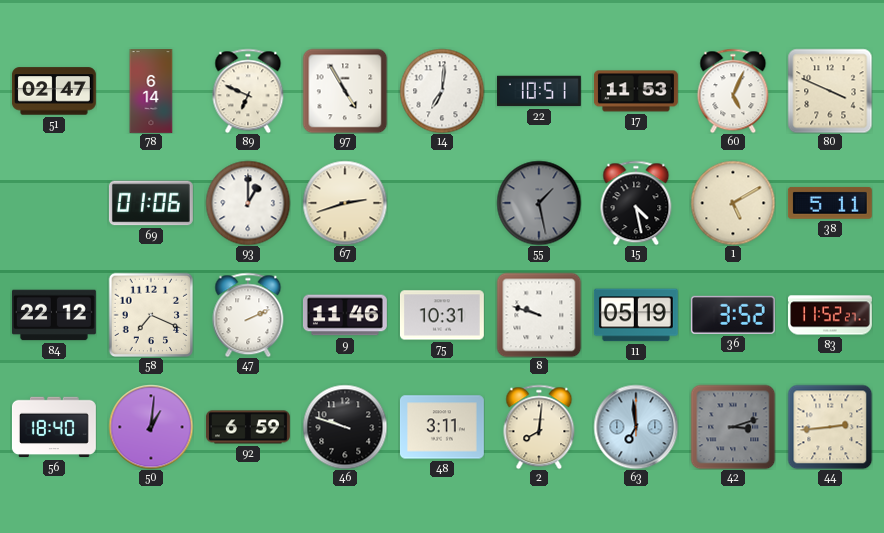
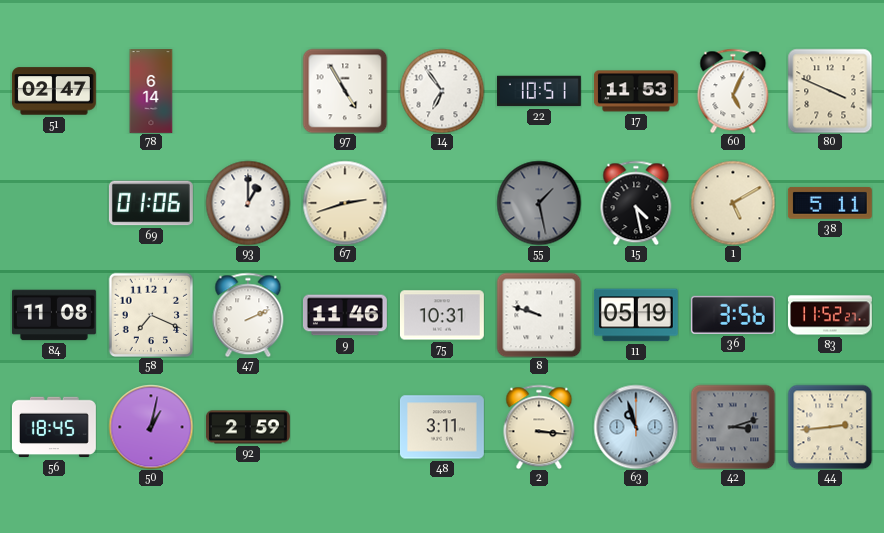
89: 6:49 -> none (248, 91)
14: 7:01 -> 6:54 (442, 91)
84: 22:12 -> 11:08 (54, 315)
36: 3:52 -> 3:56 (733, 315)
56: 18:40 -> 18:45 (54, 427)
50: 1:01 -> 1:02 (151, 427)
92: 6:59 -> 2:59 (248, 427)
46: 9:48 -> none (345, 427)
2: 8:01 -> 3:16 (539, 427)
63: 6:59 -> 10:57 (636, 427)
